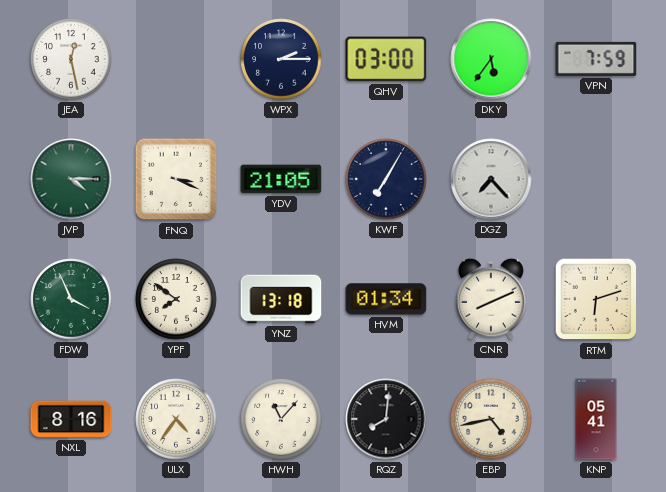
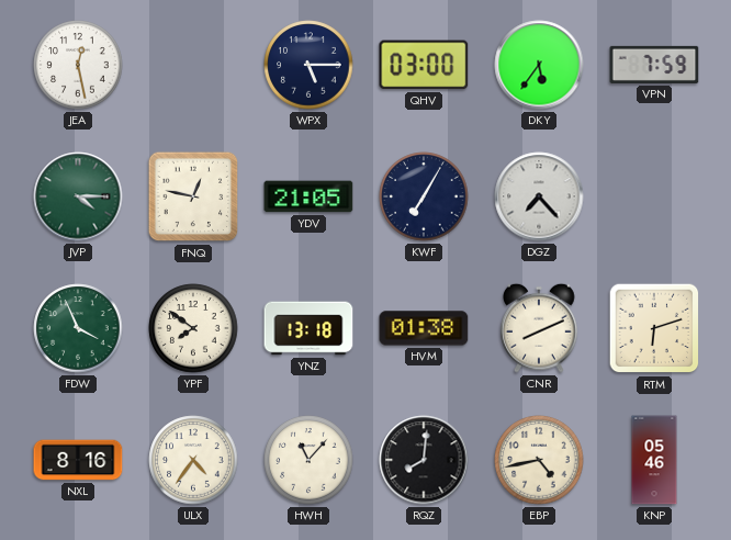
WPX: 2:15 -> 5:15 (308, 65)
FNQ: 3:19 -> 12:47 (193, 196)
HVM: 01:34 -> 01:38 (424, 328)
KNP: 05:41 -> 05:46 (654, 460)
